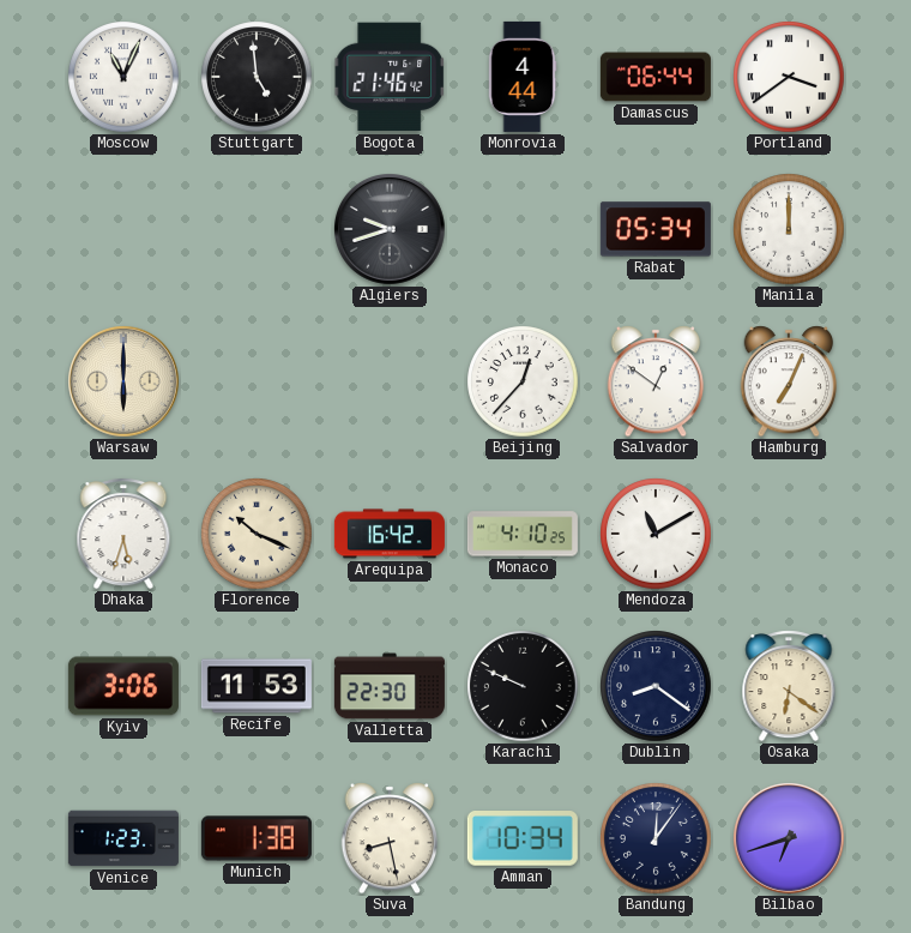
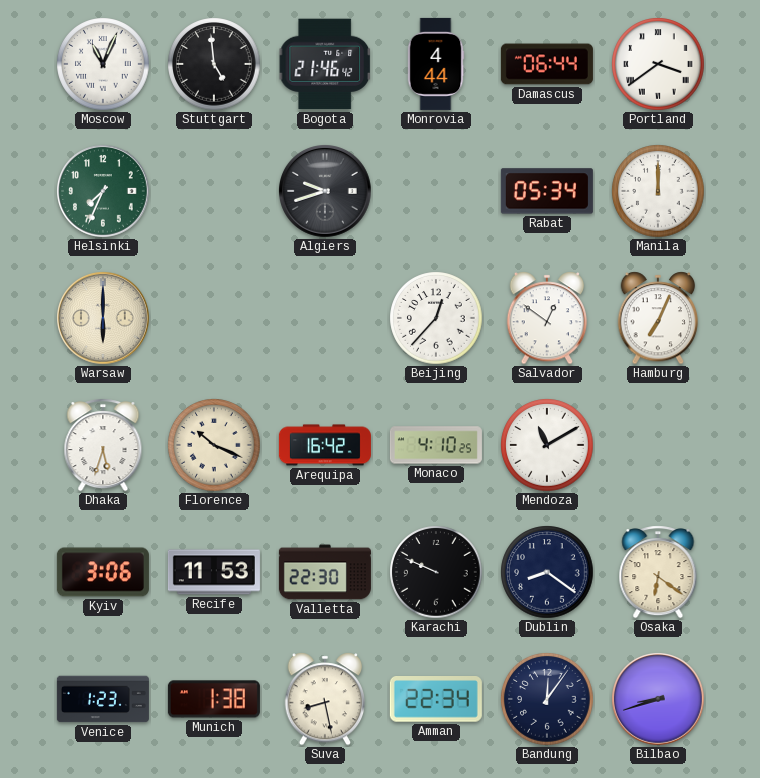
Helsinki: none -> 7:34 (104, 192)
Amman: 10:34 -> 22:34 (436, 700)
Bilbao: 6:42 -> 8:42 (659, 700)
